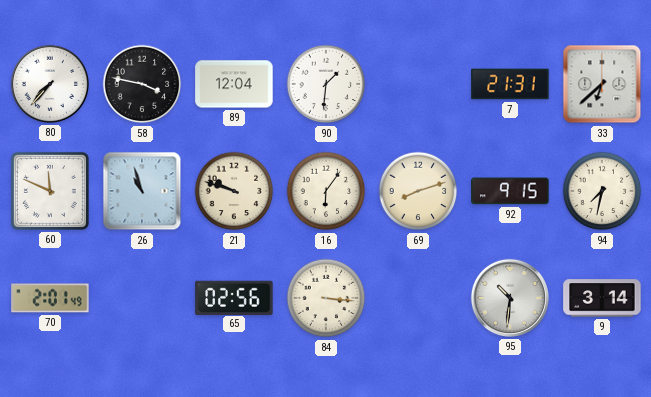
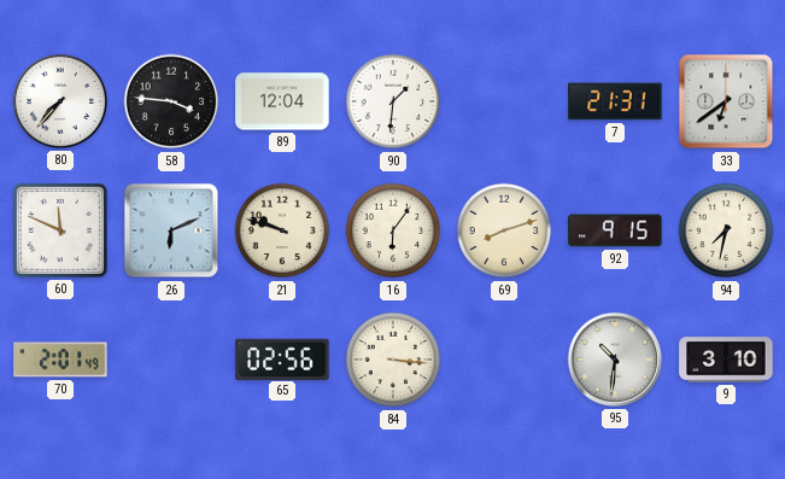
58: 3:47 -> 3:46 (171, 101)
33: 6:38 -> 6:39 (726, 101)
26: 10:57 -> 6:11 (171, 230)
9: 3:14 -> 3:10 (726, 360)
